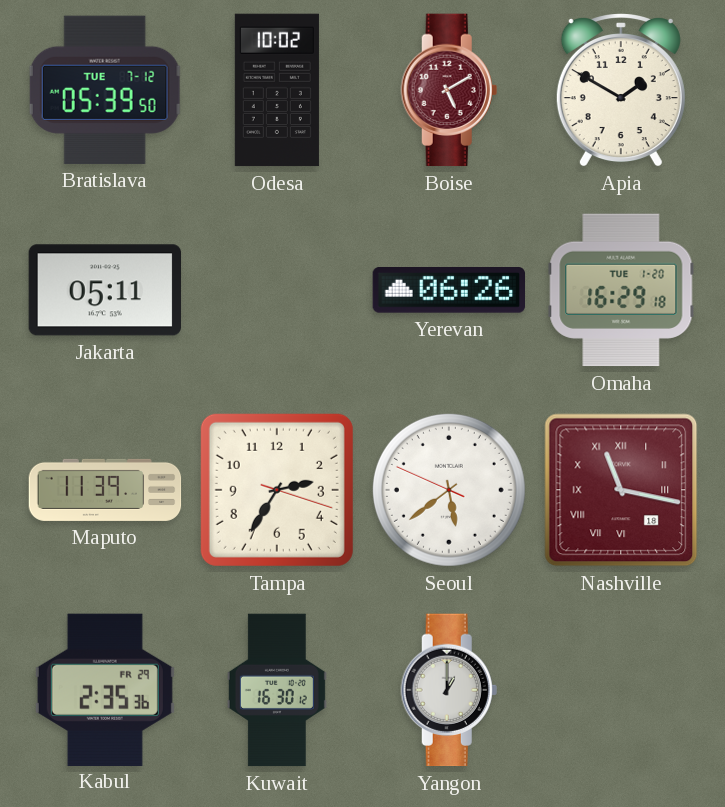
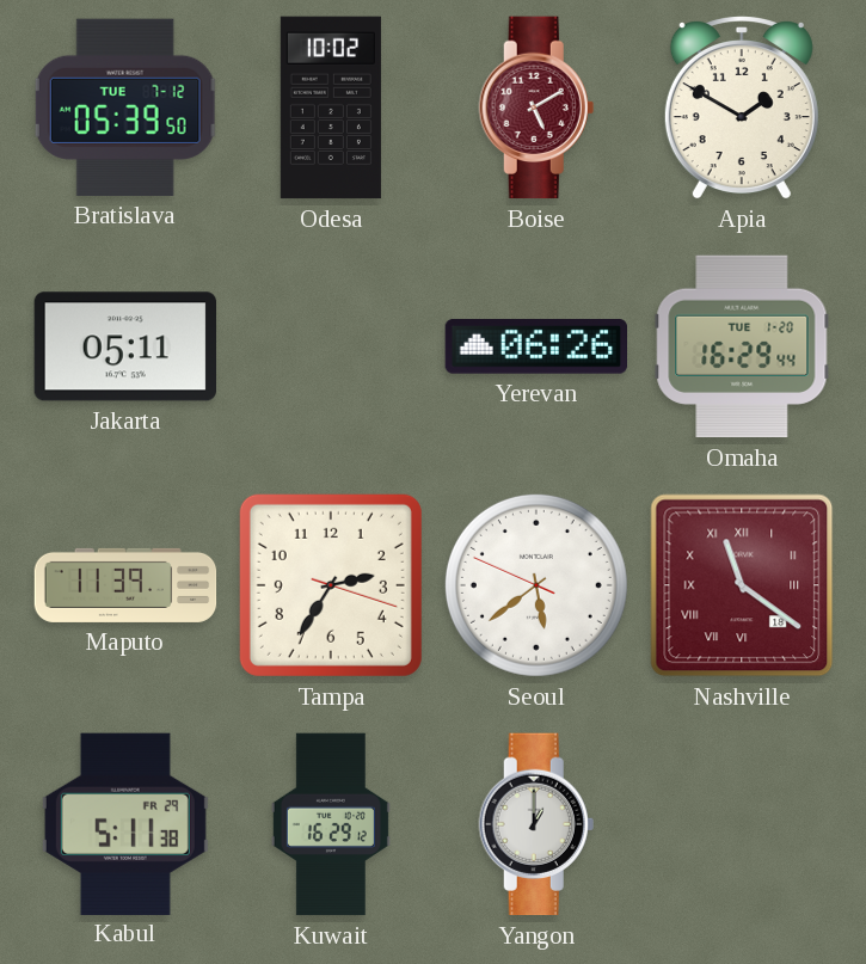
Omaha: 16:29:18 -> 16:29:44 (742, 346)
Nashville: 11:17 -> 11:21 (742, 585)
Kabul: 2:35 -> 5:11 (125, 823)
Kuwait: 16:30 -> 16:29 (331, 824)
